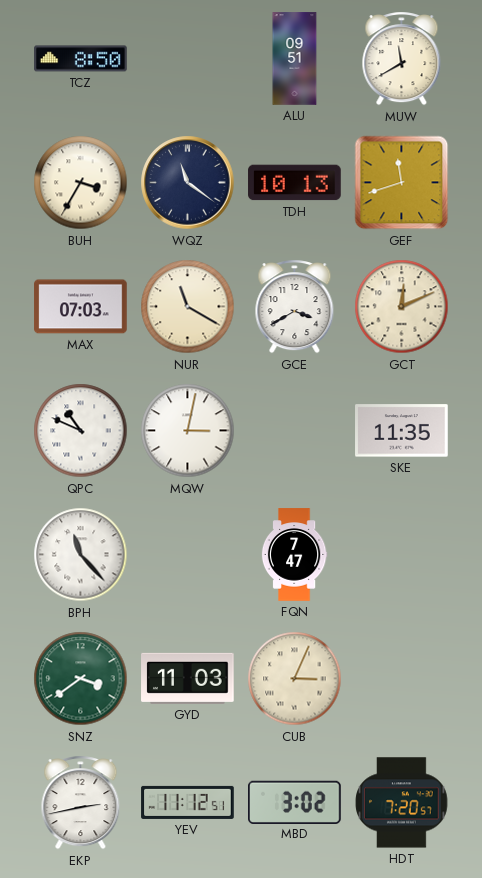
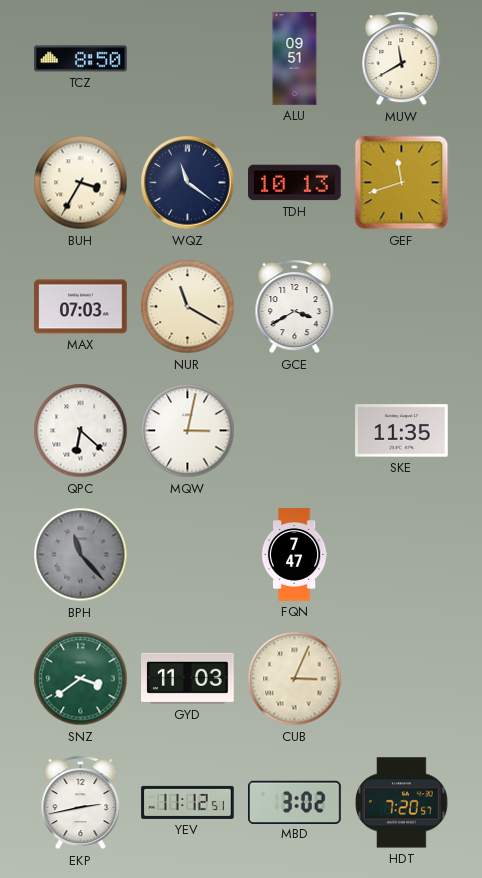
GCT: 12:11 -> none (402, 307)
QPC: 10:49 -> 6:22 (81, 431)
BPH dial: white -> grey (81, 555)
